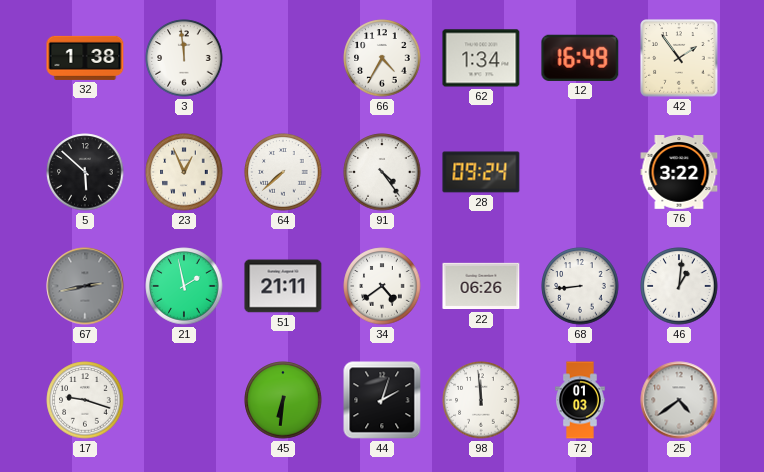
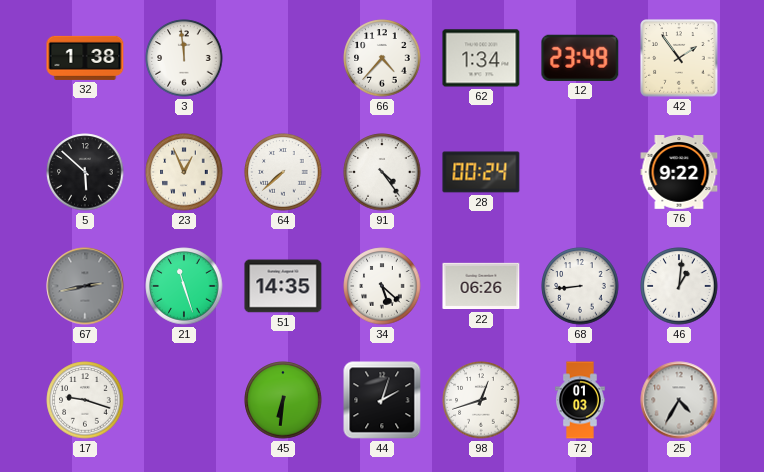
66: 4:35 -> 4:37 (382, 58)
12: 16:49 -> 23:49 (580, 58)
28: 09:24 -> 00:24 (481, 172)
76: 3:22 -> 9:22 (679, 173)
21: 1:58 -> 11:27 (184, 286)
51: 21:11 -> 14:35 (283, 286)
34: 4:39 -> 5:22 (382, 286)
98: 11:59 -> 12:42 (481, 400)
25: 4:39 -> 4:35 (679, 400)
